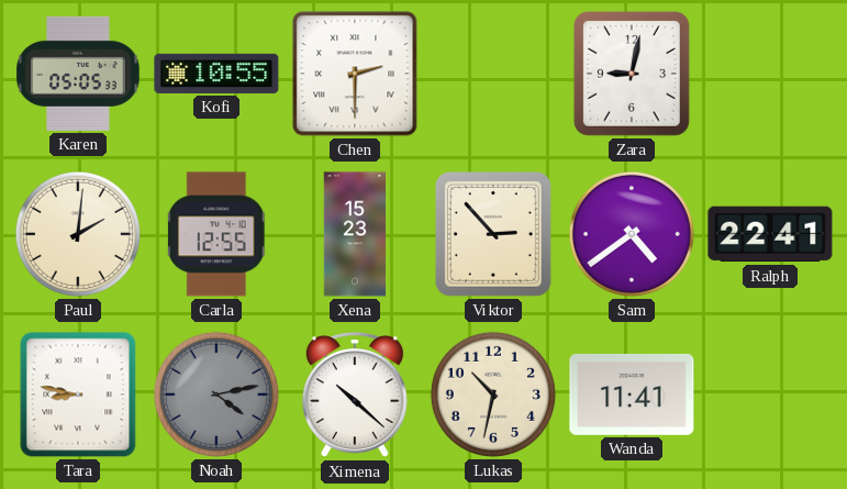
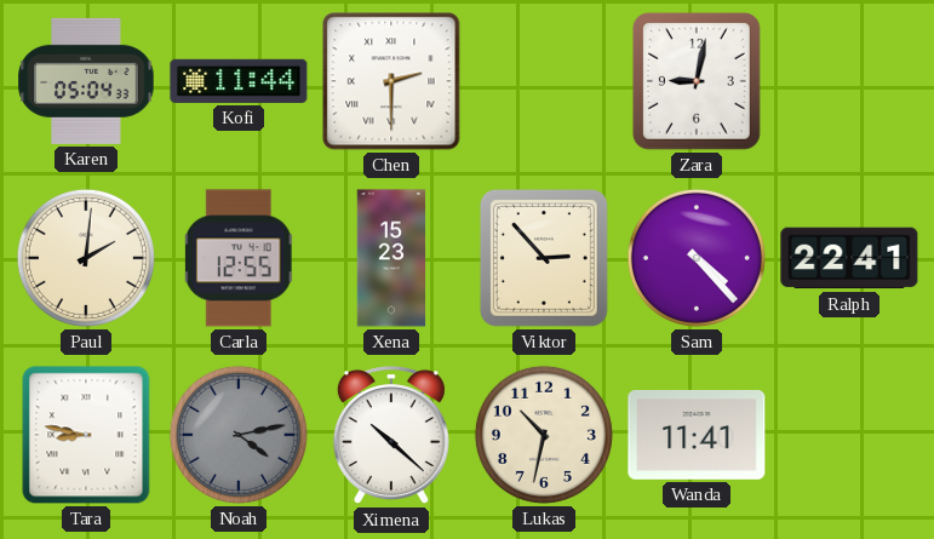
Karen: 05:05 -> 05:04 (86, 81)
Kofi: 10:55 -> 11:44 (239, 81)
Sam: 4:39 -> 4:23 (697, 258)
